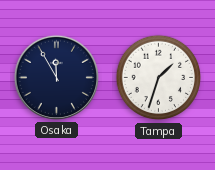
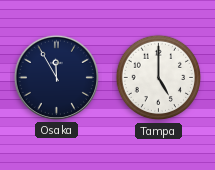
Tampa: 1:33 -> 5:00 (159, 78)
